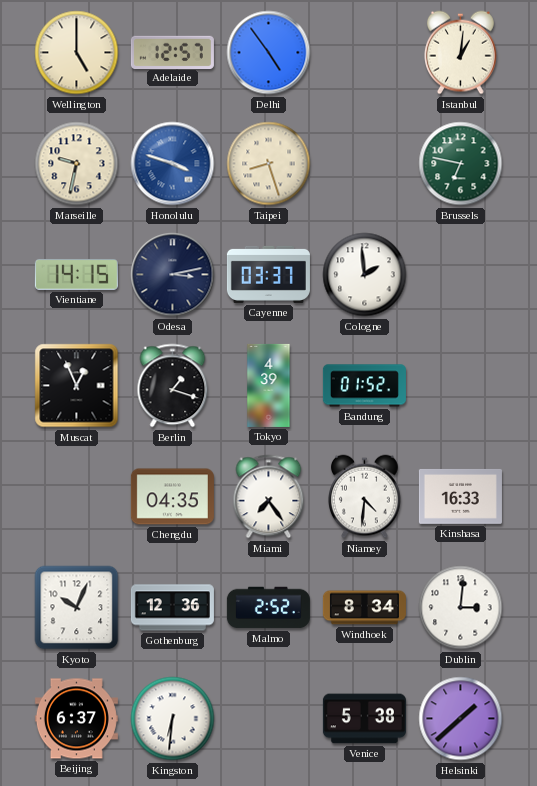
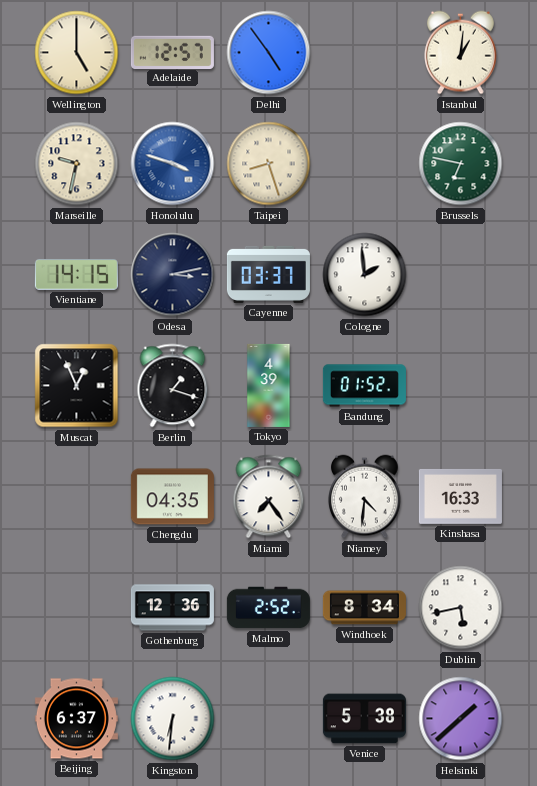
Kyoto: 10:04 -> none (77, 608)
Dublin: 3:01 -> 5:43 (461, 608)
